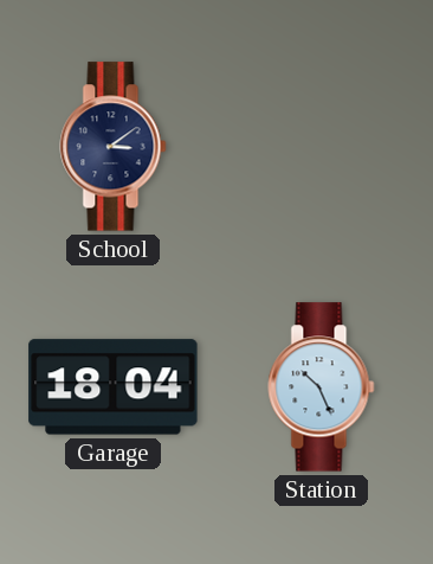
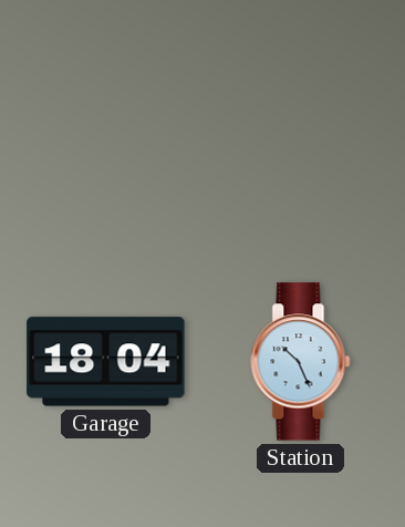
School: 3:09 -> none (114, 147)
